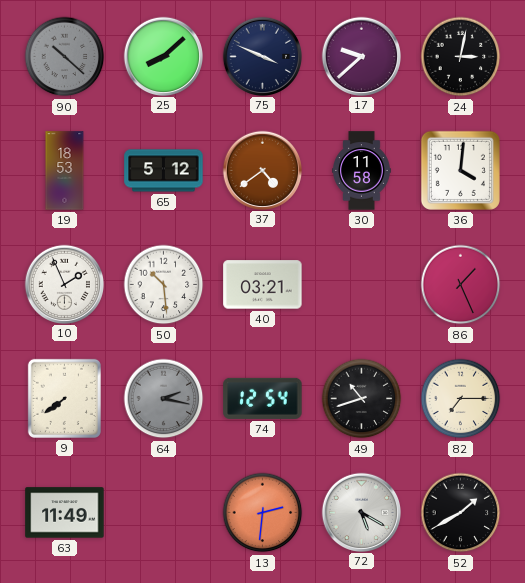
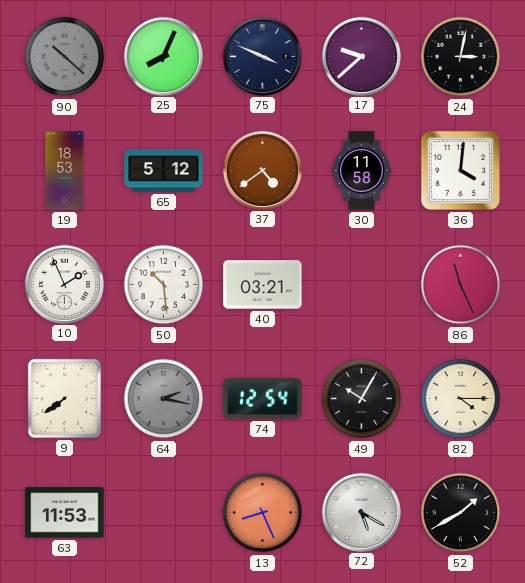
25: 8:08 -> 8:04 (163, 56)
86: 1:26 -> 11:26 (461, 285)
49: 10:42 -> 10:05 (362, 399)
82: 7:15 -> 4:15 (461, 399)
63: 11:49 -> 11:53 (65, 513)
13: 2:31 -> 8:26 (263, 513)
